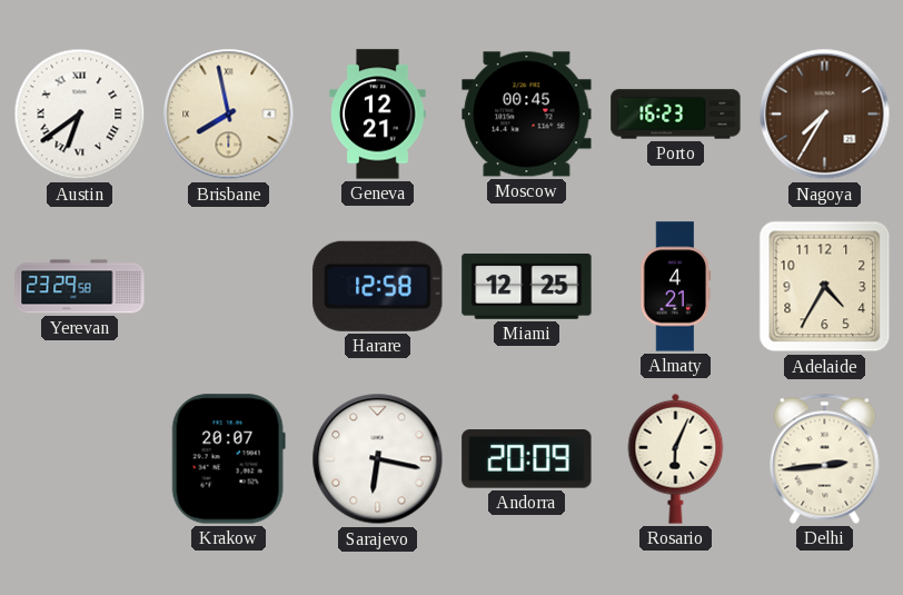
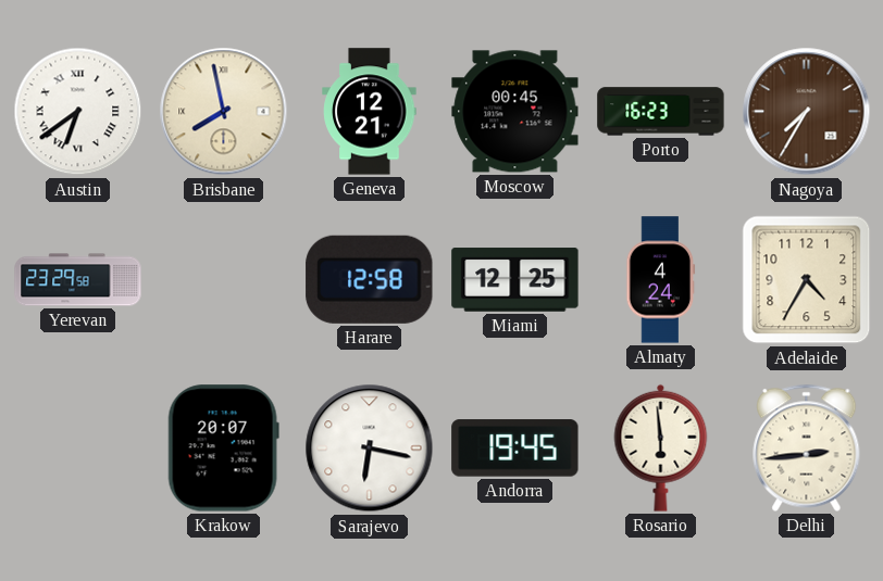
Almaty: 4:21 -> 4:24 (661, 280)
Andorra: 20:09 -> 19:45 (515, 449)
Rosario: 6:04 -> 5:59 (661, 447)
